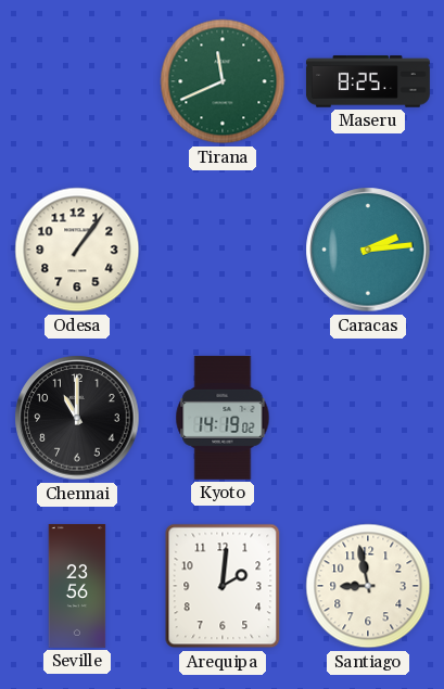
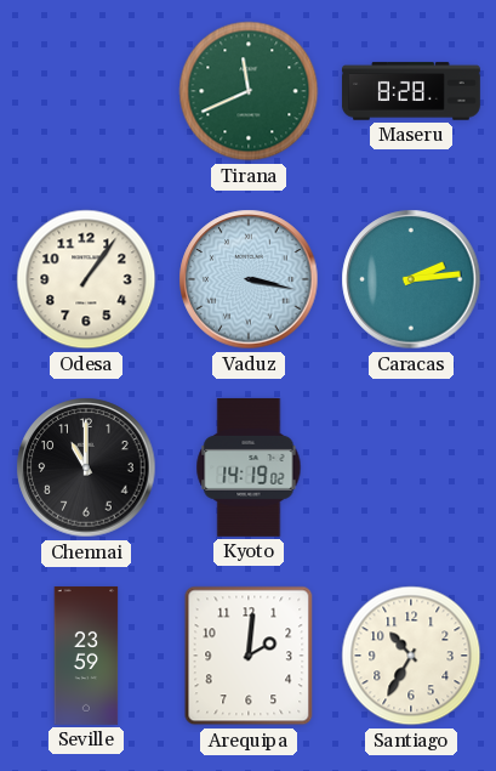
Maseru: 8:25 -> 8:28 (411, 91)
Vaduz: none -> 3:17 (249, 279)
Seville: 23:56 -> 23:59 (86, 656)
Santiago: 8:58 -> 10:35 (411, 656)
